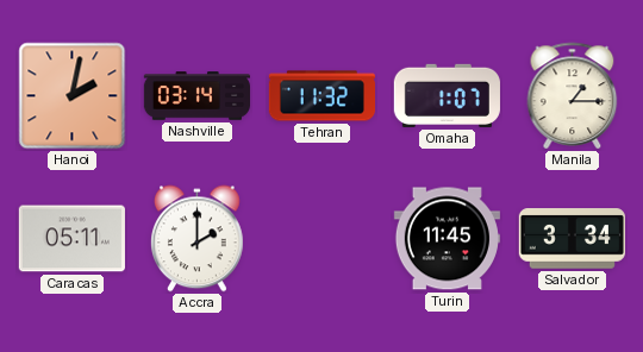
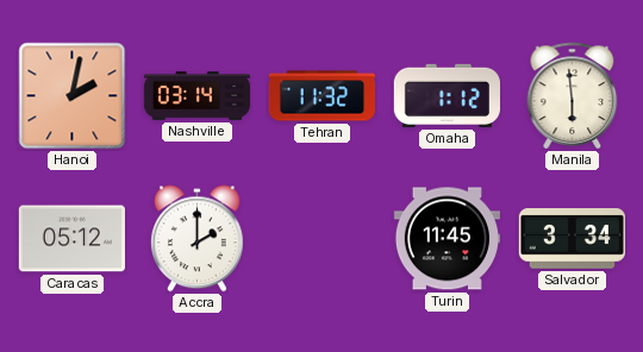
Omaha: 1:07 -> 1:12 (447, 95)
Manila: 1:15 -> 5:59 (573, 95)
Caracas: 05:11 -> 05:12 (71, 239)
